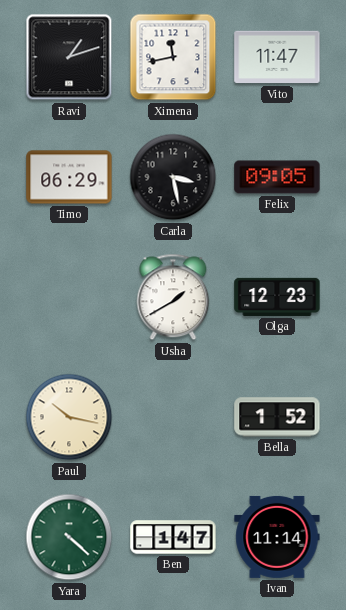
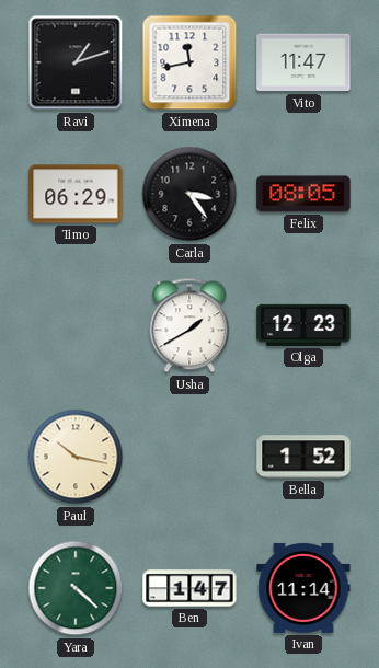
Carla: 3:28 -> 3:24 (190, 194)
Felix: 09:05 -> 08:05 (303, 194)
